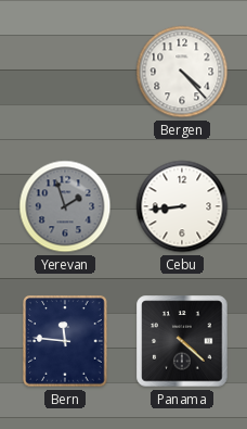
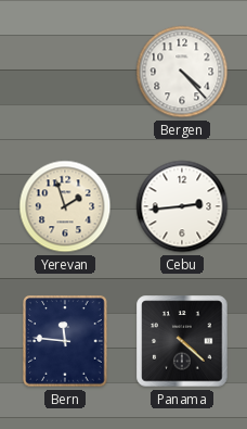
Yerevan dial: grey -> cream (65, 206)
Cebu: 8:44 -> 2:44 (182, 206)
